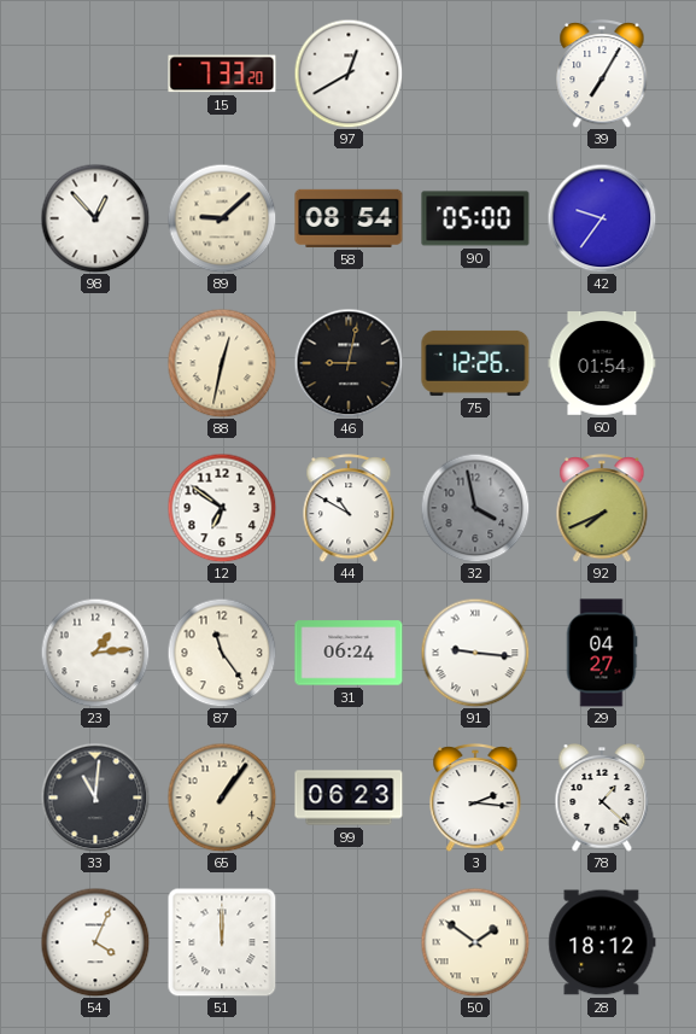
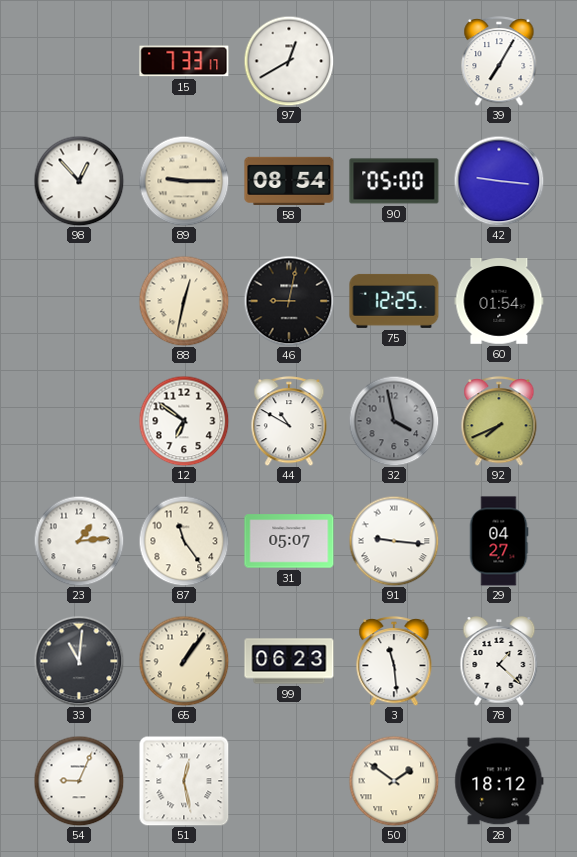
15: 7:33:20 -> 7:33:17 (184, 61)
89: 9:08 -> 9:15 (184, 181)
42: 9:36 -> 9:16 (499, 181)
75: 12:26 -> 12:25 (394, 301)
31: 06:24 -> 05:07 (289, 541)
3: 2:16 -> 11:29 (394, 661)
54: 4:04 -> 9:04 (79, 781)
51: 12:00 -> 12:28 (184, 781)
